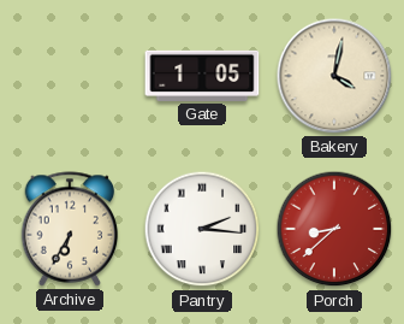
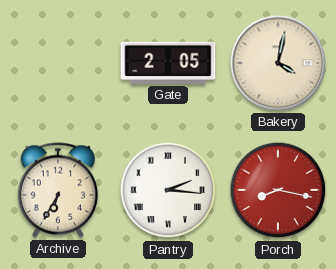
Gate: 1:05 -> 2:05 (168, 63)
Porch: 8:38 -> 8:17 (278, 190)
